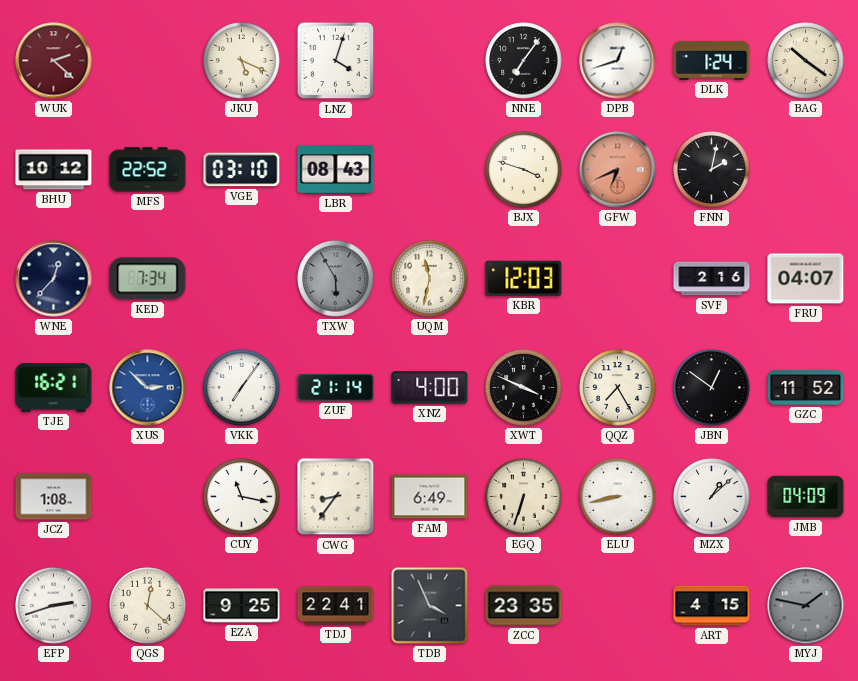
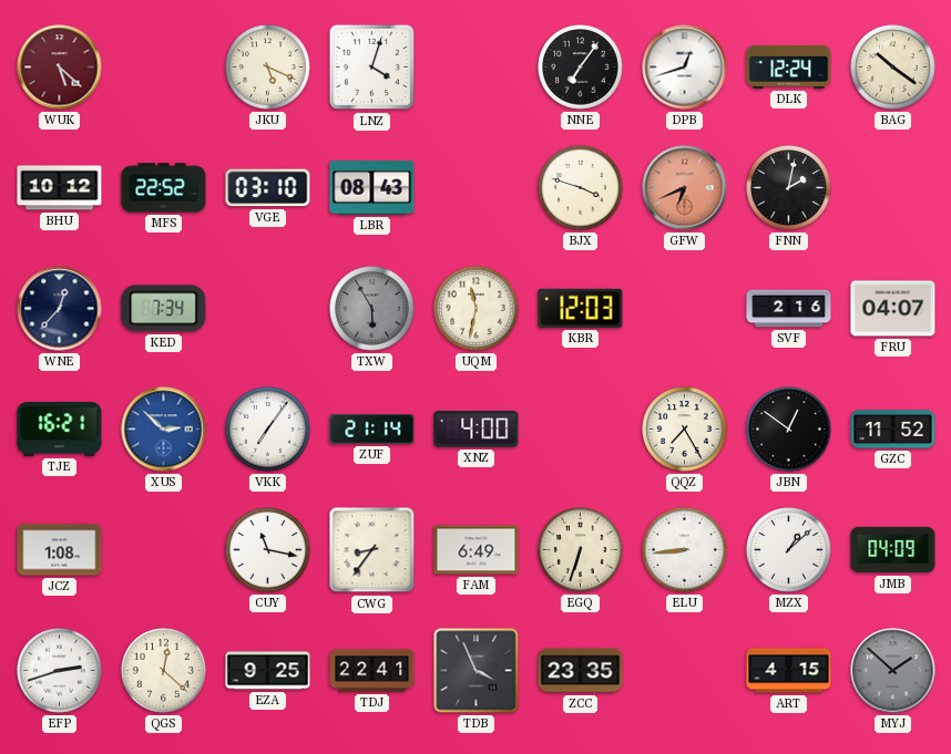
WUK: 2:22 -> 5:22 (60, 68)
DLK: 1:24 -> 12:24 (789, 66)
XWT: 3:49 -> none (524, 388)
ELU: 8:43 -> 8:44 (685, 550)
MYJ: 1:47 -> 1:52 (893, 671)
